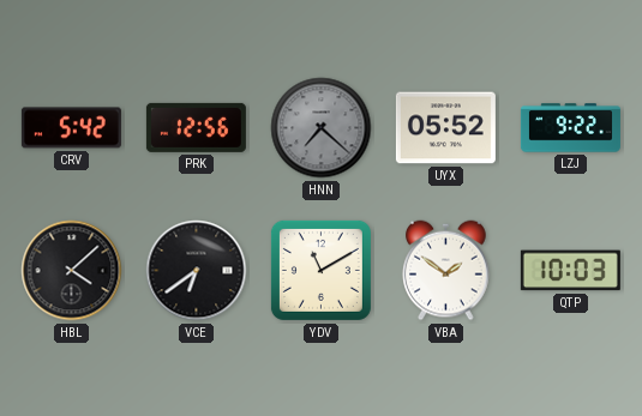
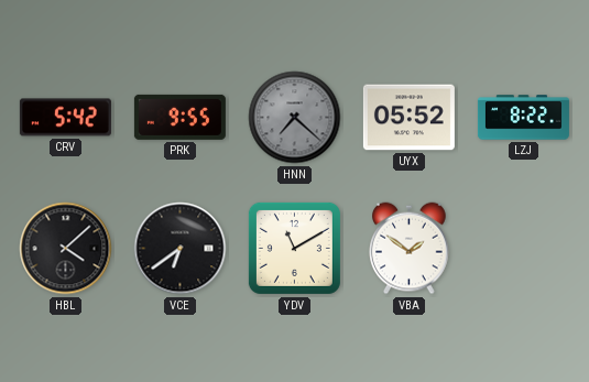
PRK: 12:56 -> 9:55 (179, 117)
LZJ: 9:22 -> 8:22 (523, 118)
QTP: 10:03 -> none (570, 271)
